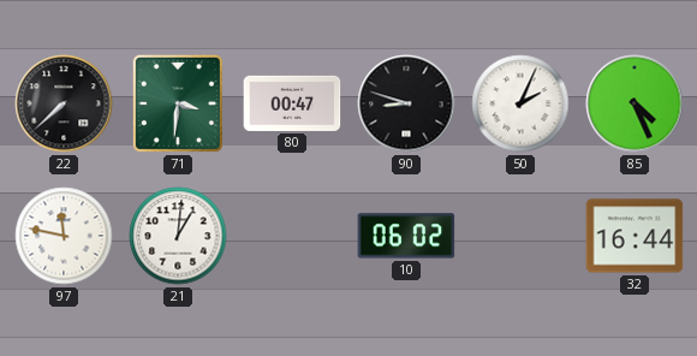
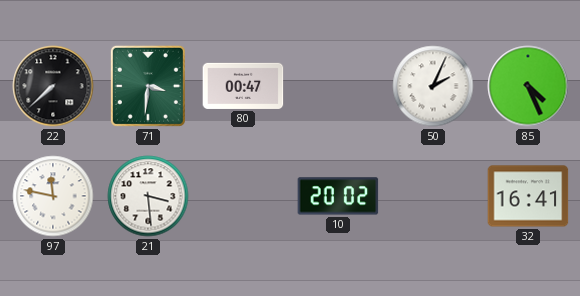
90: 8:48 -> none (406, 103)
21: 1:01 -> 3:29 (148, 196)
10: 06:02 -> 20:02 (338, 196)
32: 16:44 -> 16:41 (528, 196)
